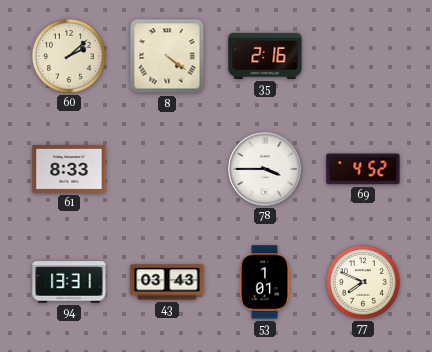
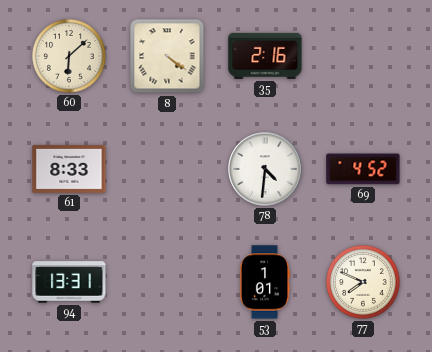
60: 2:08 -> 6:08 (69, 56)
78: 3:45 -> 4:31 (265, 169)
43: 03:43 -> none (167, 282)
